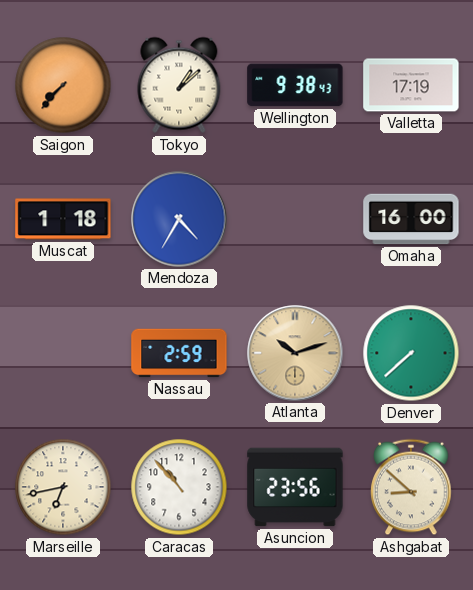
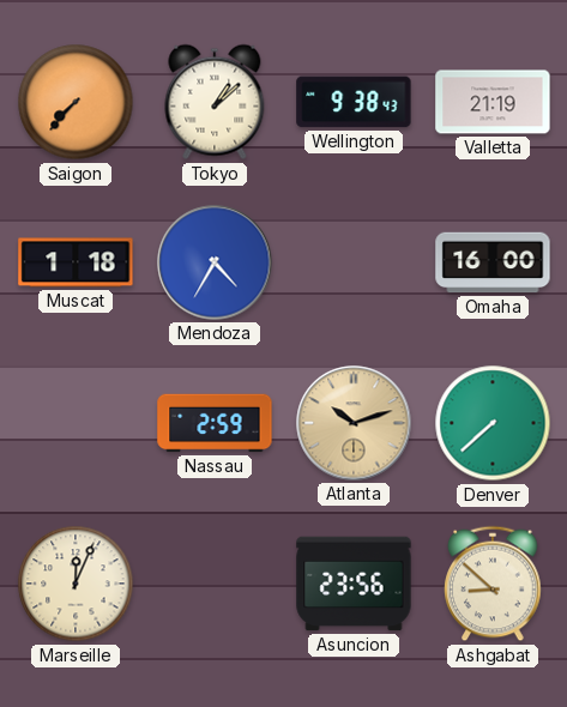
Valletta: 17:19 -> 21:19 (493, 102)
Marseille: 6:43 -> 12:04 (76, 584)
Caracas: 10:53 -> none (179, 487)
